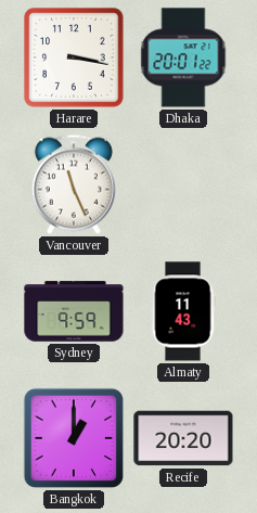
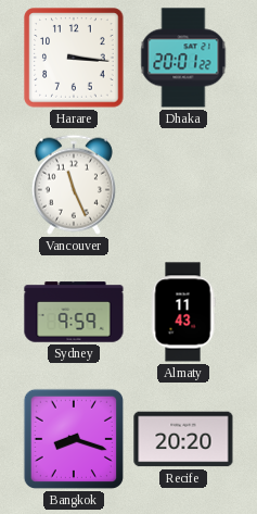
Harare: 3:17 -> 3:16 (74, 58)
Bangkok: 1:00 -> 8:18 (74, 439)
